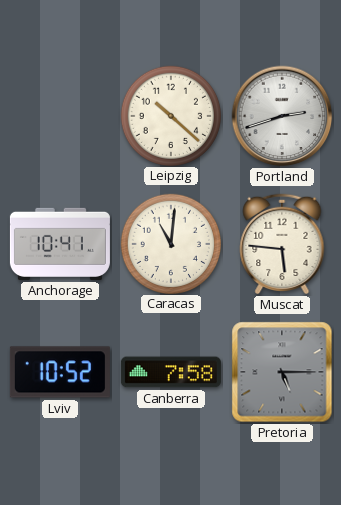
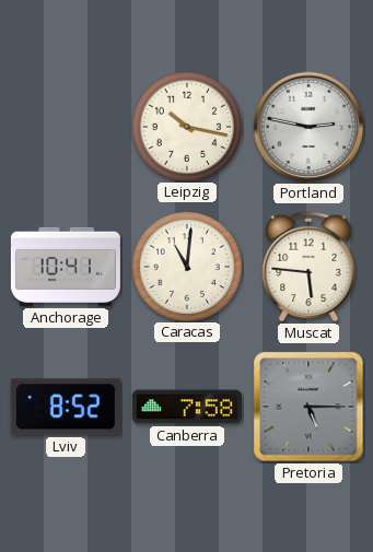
Leipzig: 10:22 -> 10:17 (186, 126)
Portland: 2:42 -> 2:47 (308, 127)
Lviv: 10:52 -> 8:52 (66, 407)
